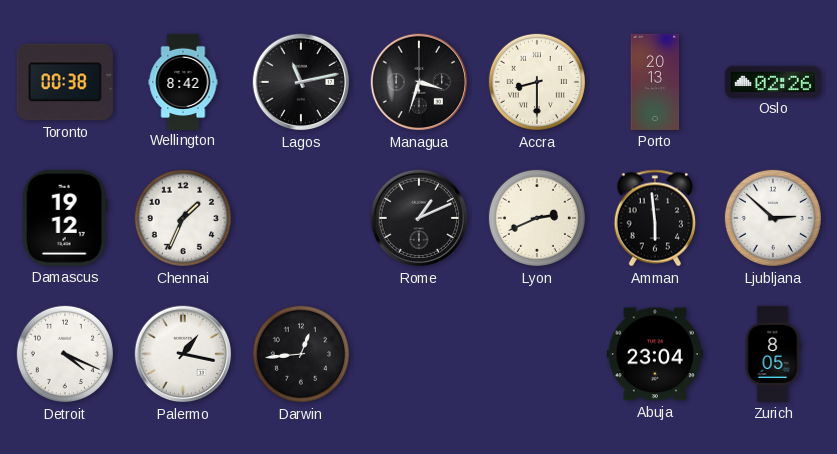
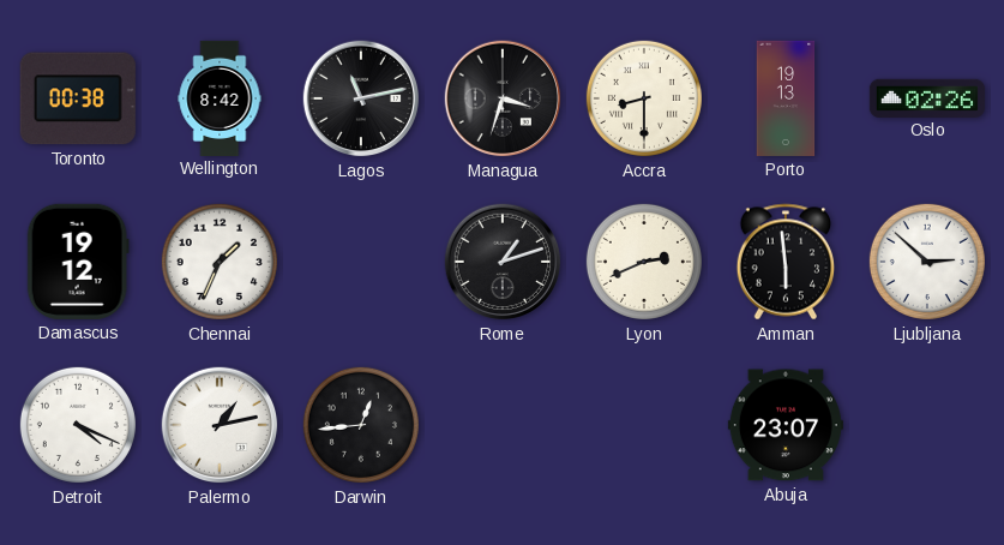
Porto: 20:13 -> 19:13 (786, 98)
Rome: 1:11 -> 1:12 (503, 262)
Palermo: 1:17 -> 1:13 (220, 425)
Abuja: 23:04 -> 23:07 (786, 425)
Zurich: 8:05 -> none (773, 354)
